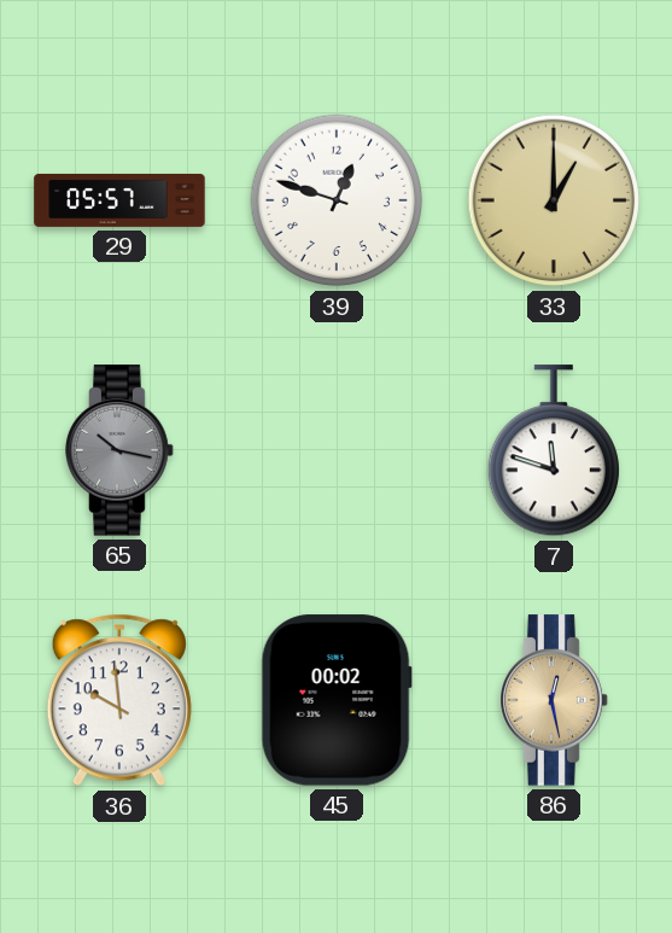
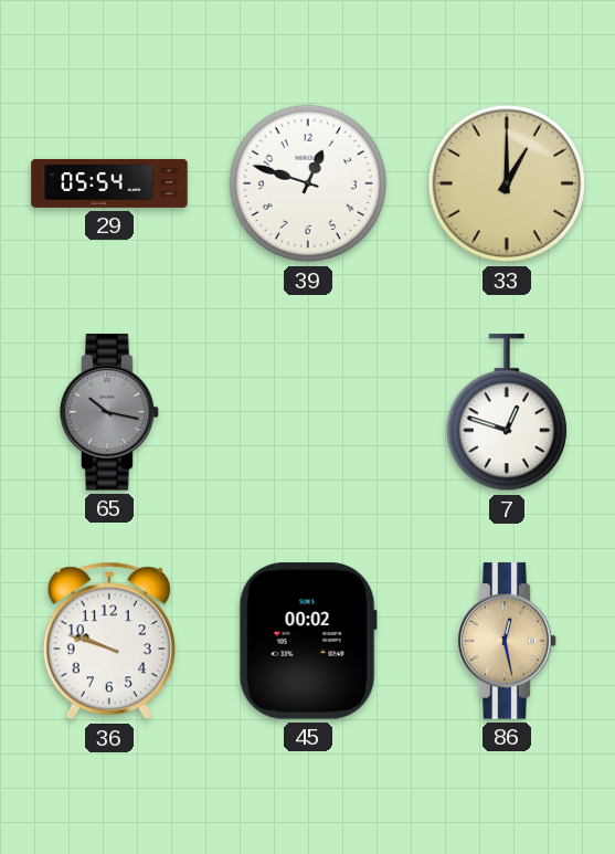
29: 05:57 -> 05:54 (109, 183)
7: 11:48 -> 12:48 (507, 413)
36: 9:59 -> 9:48 (109, 641)
